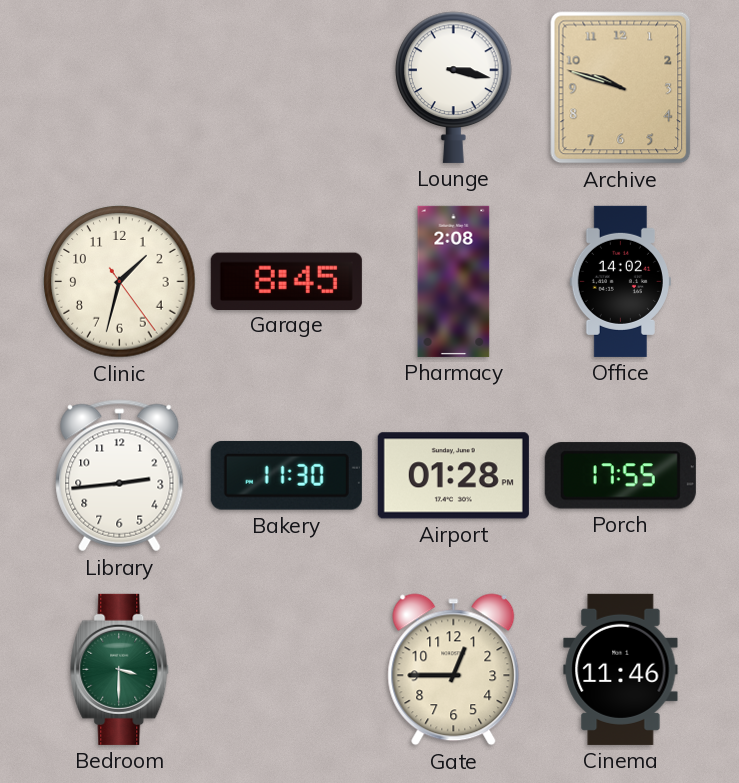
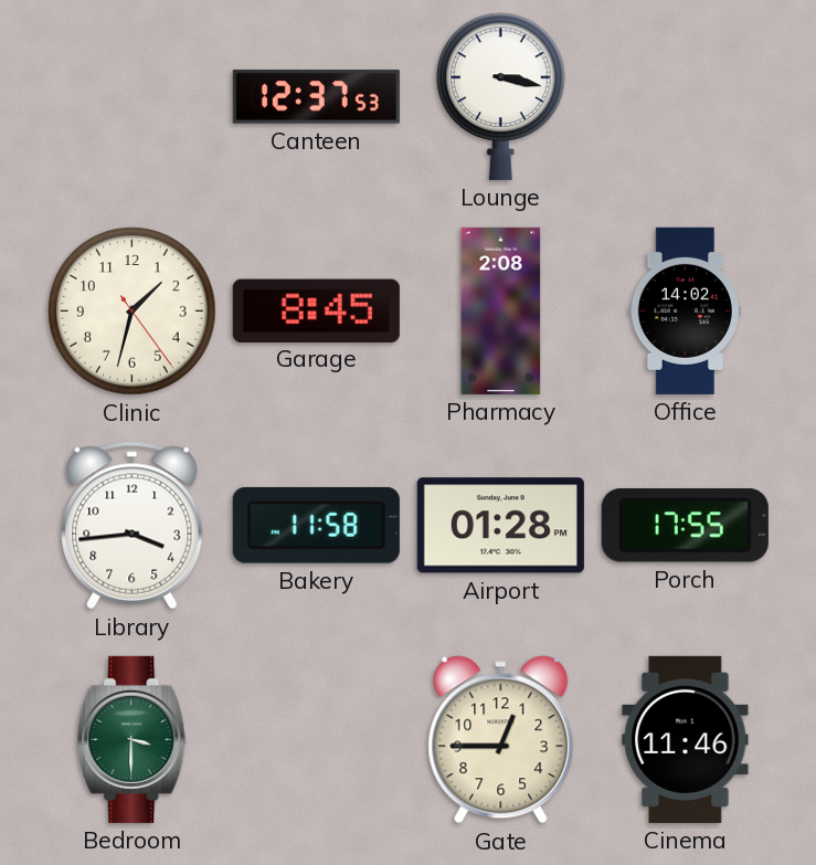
Canteen: none -> 12:37 (316, 97)
Archive: 9:48 -> none (621, 88)
Library: 2:44 -> 3:44 (133, 526)
Bakery: 11:30 -> 11:58 (316, 526)
